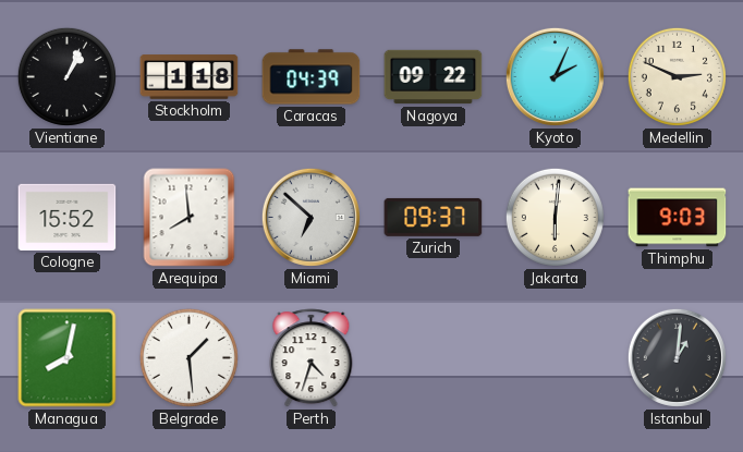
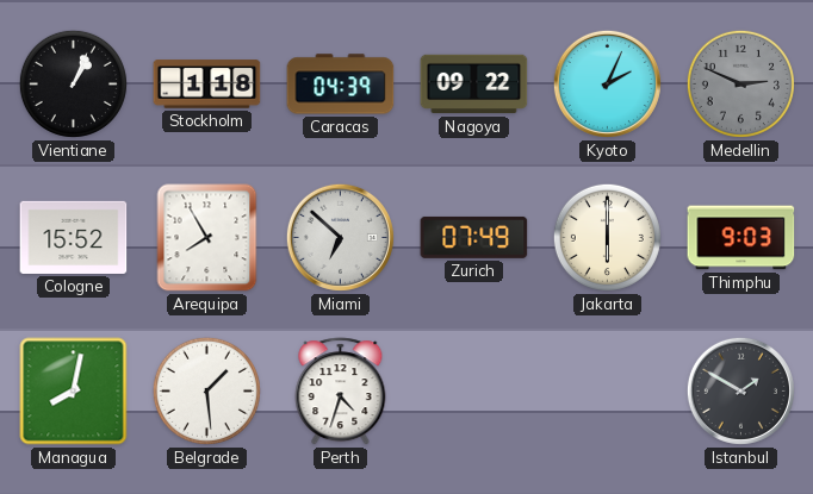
Medellin dial: cream -> grey (740, 83)
Arequipa: 7:59 -> 7:55 (207, 238)
Zurich: 09:37 -> 07:49 (474, 237)
Jakarta: 6:01 -> 6:00 (607, 237)
Istanbul: 1:01 -> 1:50 (740, 390)
